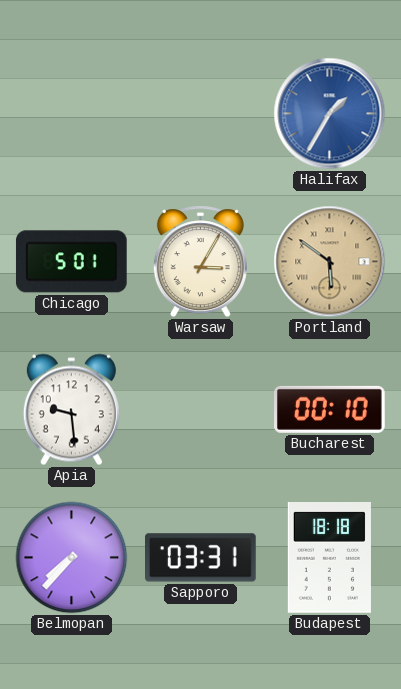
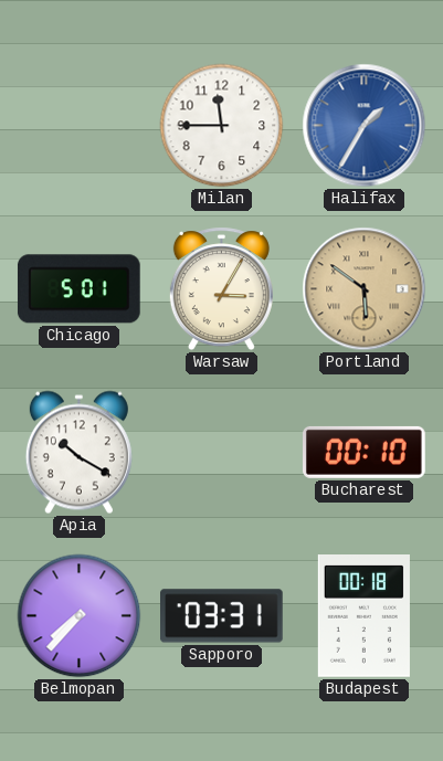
Milan: none -> 11:45 (222, 126)
Apia: 9:29 -> 10:20 (78, 453)
Budapest: 18:18 -> 00:18 (363, 616)
